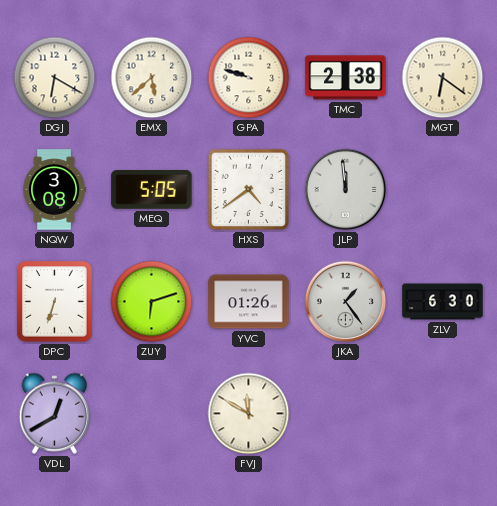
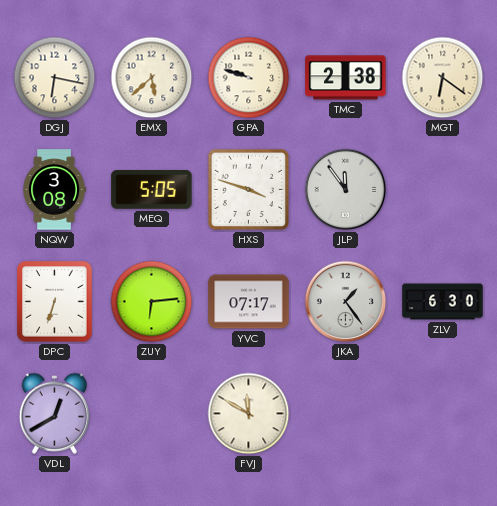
DGJ: 6:20 -> 6:17 (55, 78)
HXS: 4:39 -> 3:48 (249, 190)
JLP: 11:59 -> 11:54 (346, 190)
ZUY: 6:12 -> 6:14 (152, 302)
YVC: 01:26 -> 07:17 (249, 302)
